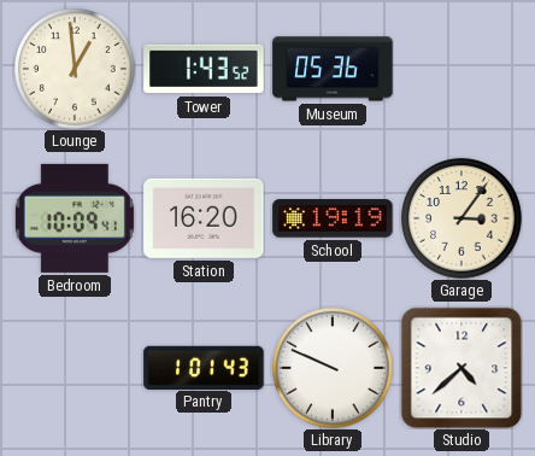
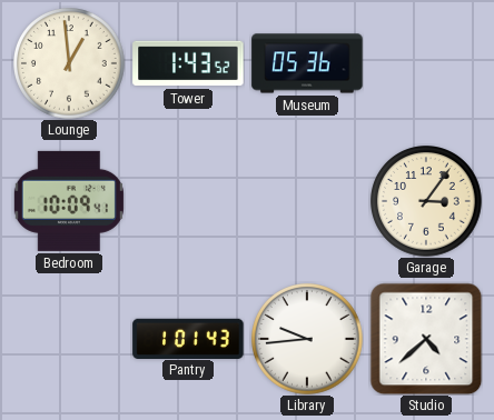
Station: 16:20 -> none (204, 218)
School: 19:19 -> none (333, 218)
Library: 9:49 -> 9:44 (308, 340)
